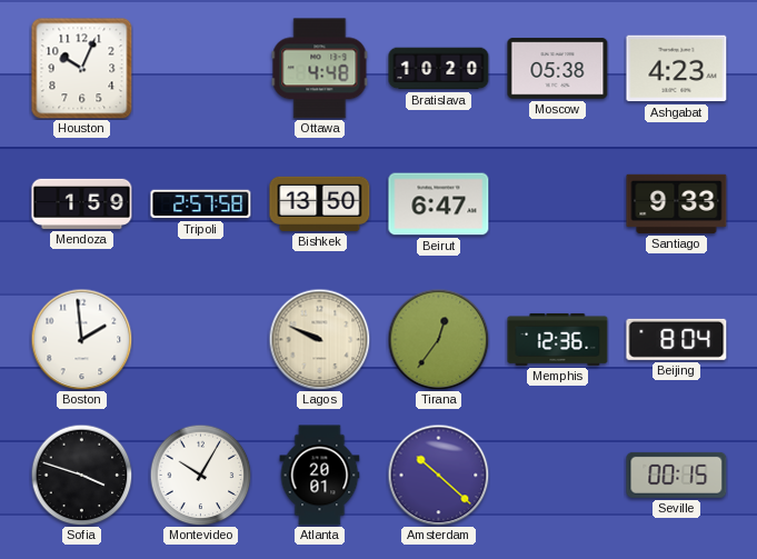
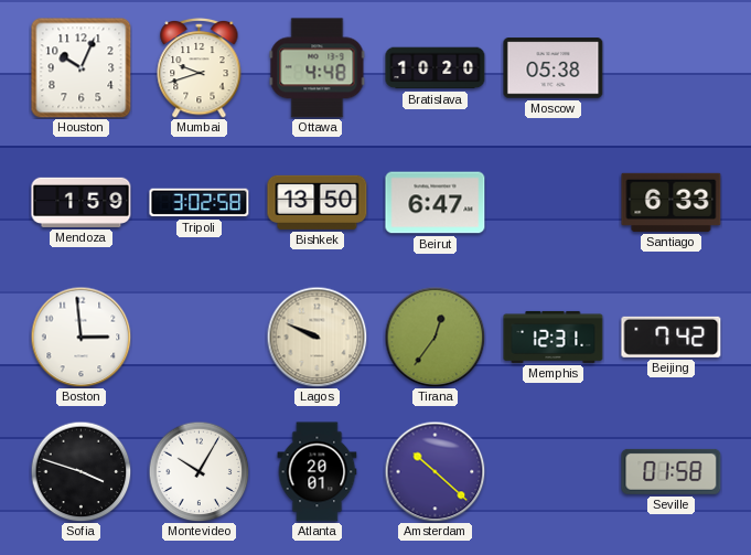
Mumbai: none -> 9:42 (200, 67)
Ashgabat: 4:23 -> none (677, 69)
Tripoli: 2:57 -> 3:02 (200, 203)
Santiago: 9:33 -> 6:33 (672, 202)
Boston: 1:59 -> 2:59 (81, 337)
Memphis: 12:36 -> 12:31 (554, 337)
Beijing: 8:04 -> 7:42 (672, 337)
Seville: 00:15 -> 01:58 (672, 471)
